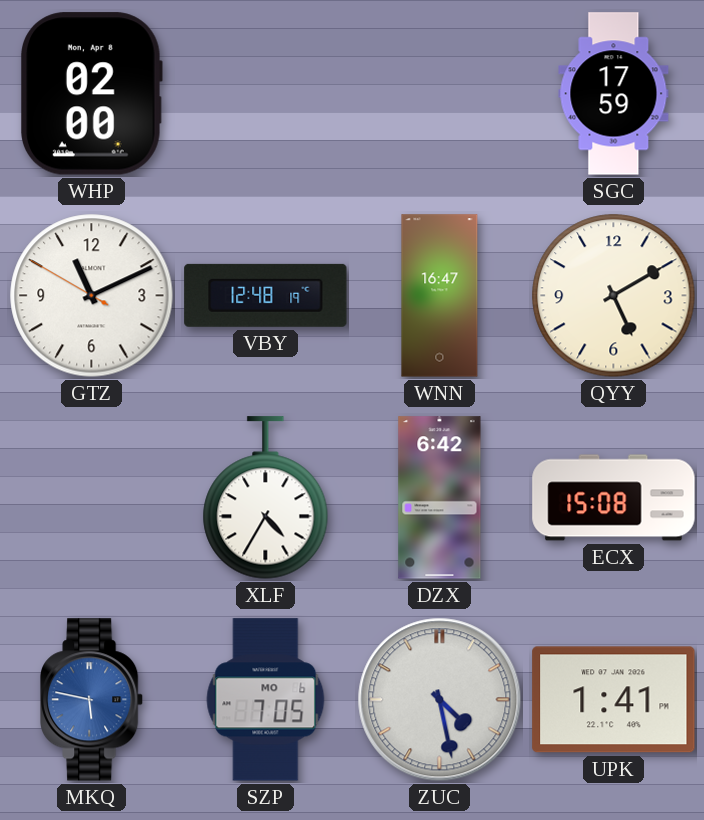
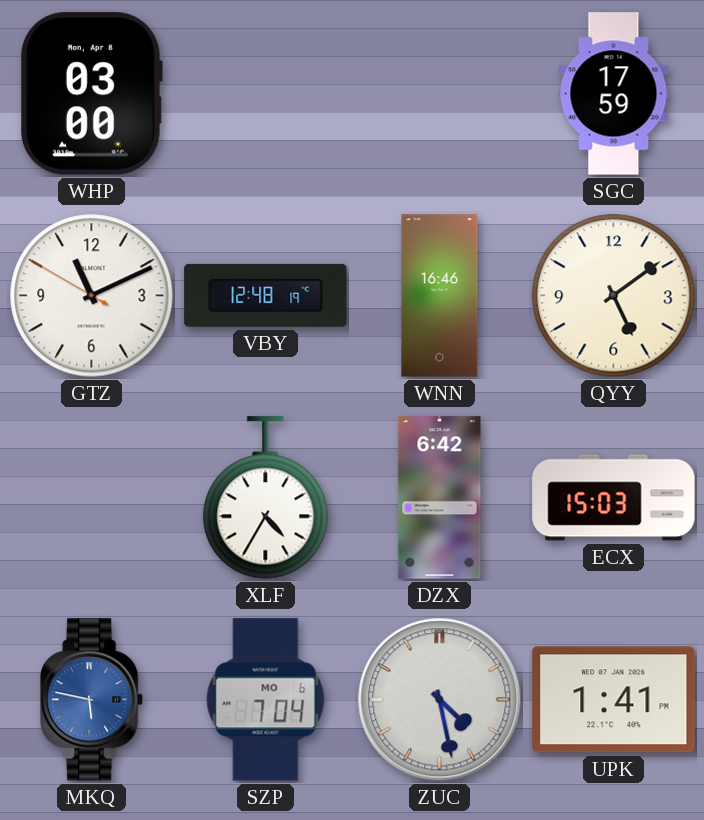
WHP: 02:00 -> 03:00 (92, 94)
WNN: 16:47 -> 16:46 (440, 296)
QYY: 5:10 -> 5:09 (614, 296)
ECX: 15:08 -> 15:03 (614, 498)
SZP: 7:05 -> 7:04 (266, 700)
